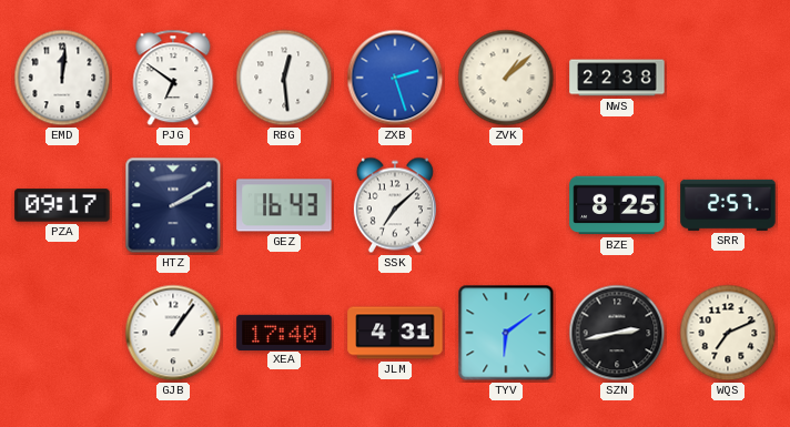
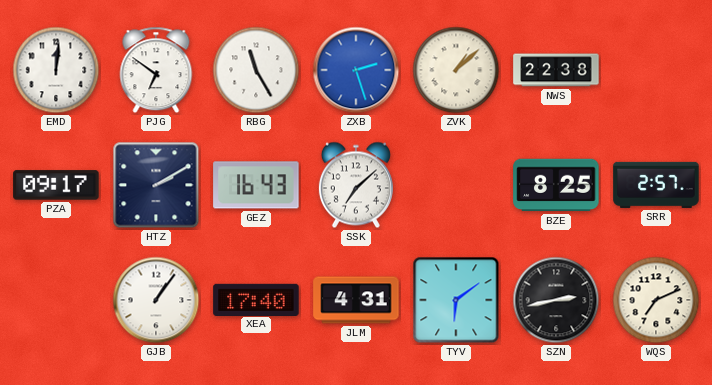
RBG: 12:29 -> 11:25 (256, 70)
